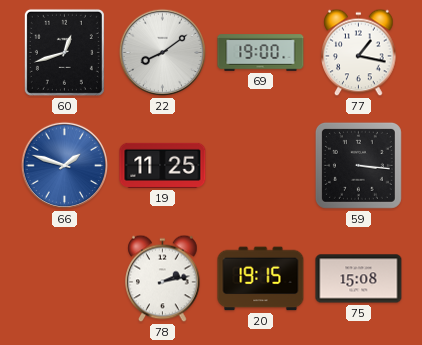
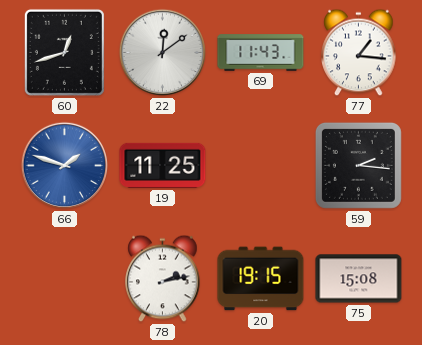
22: 8:09 -> 12:09 (163, 53)
69: 19:00 -> 11:43 (261, 53)
77: 1:17 -> 1:16 (359, 53)
59: 3:16 -> 2:16 (358, 165)
